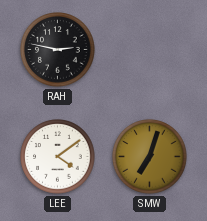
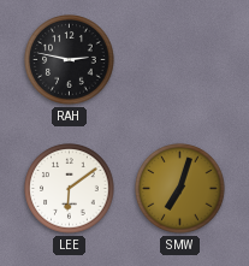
LEE: 4:09 -> 6:09 (70, 189)
